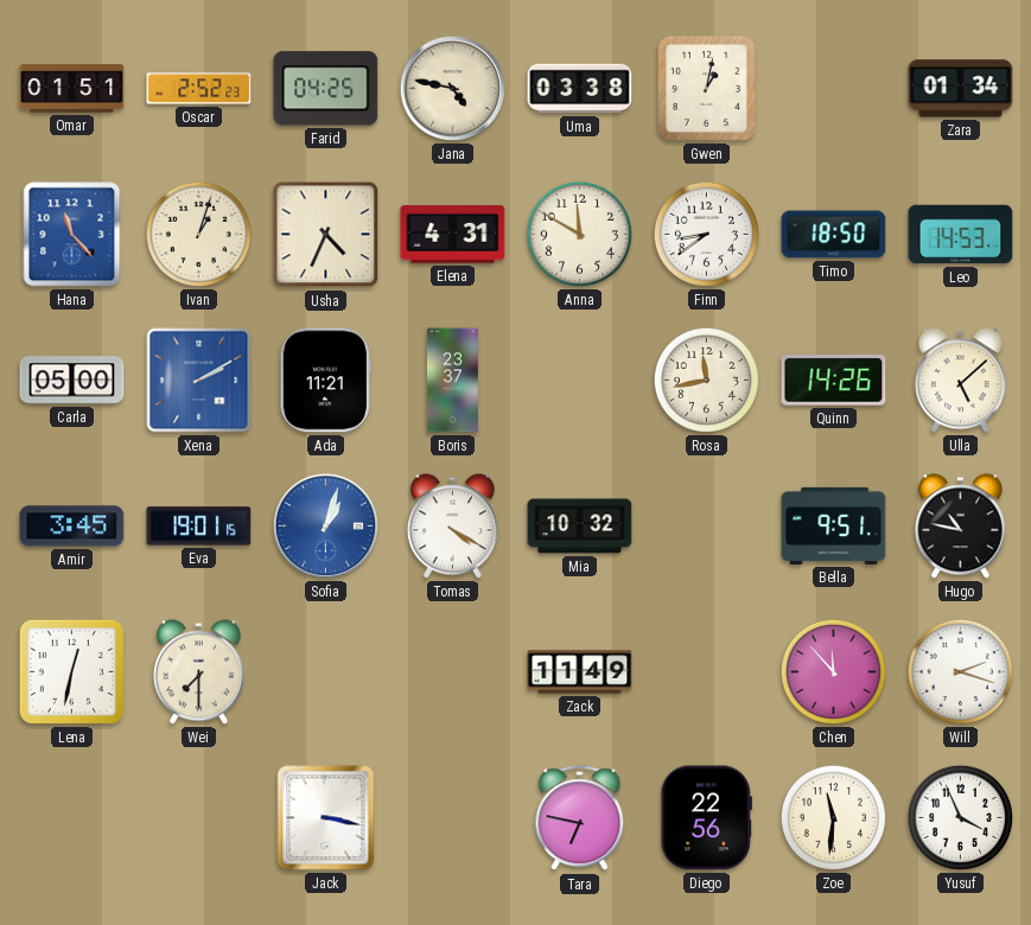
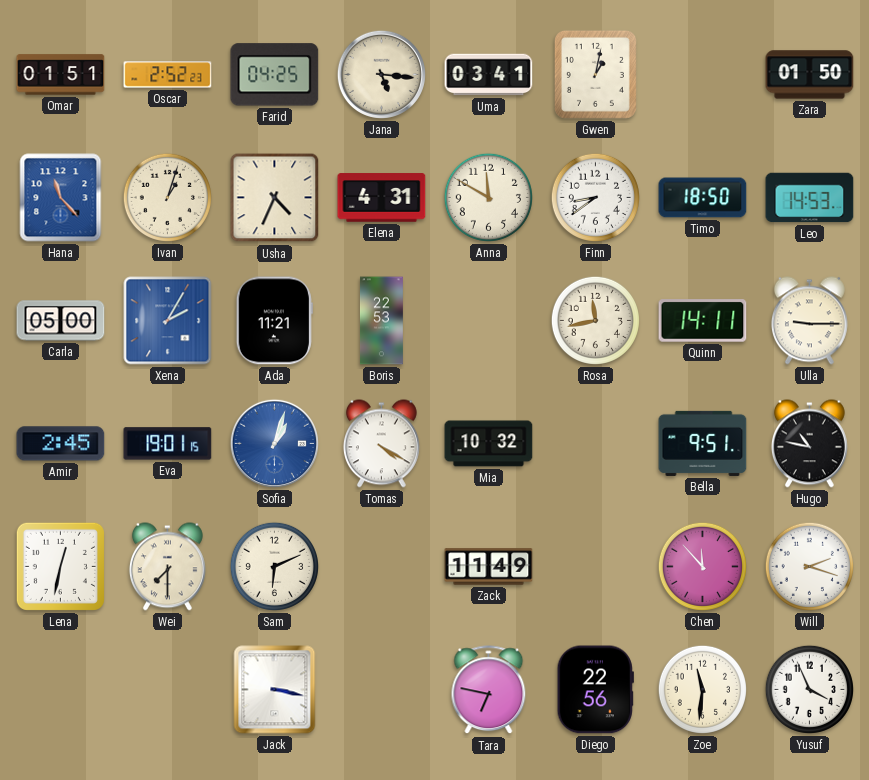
Jana: 4:47 -> 5:16 (381, 74)
Uma: 03:38 -> 03:41 (489, 75)
Zara: 01:34 -> 01:50 (810, 75)
Xena: 2:10 -> 2:05 (168, 321)
Boris: 23:37 -> 22:53 (381, 321)
Quinn: 14:26 -> 14:11 (703, 321)
Ulla: 5:08 -> 9:15 (809, 321)
Amir: 3:45 -> 2:45 (61, 444)
Sam: none -> 6:11 (274, 566)
